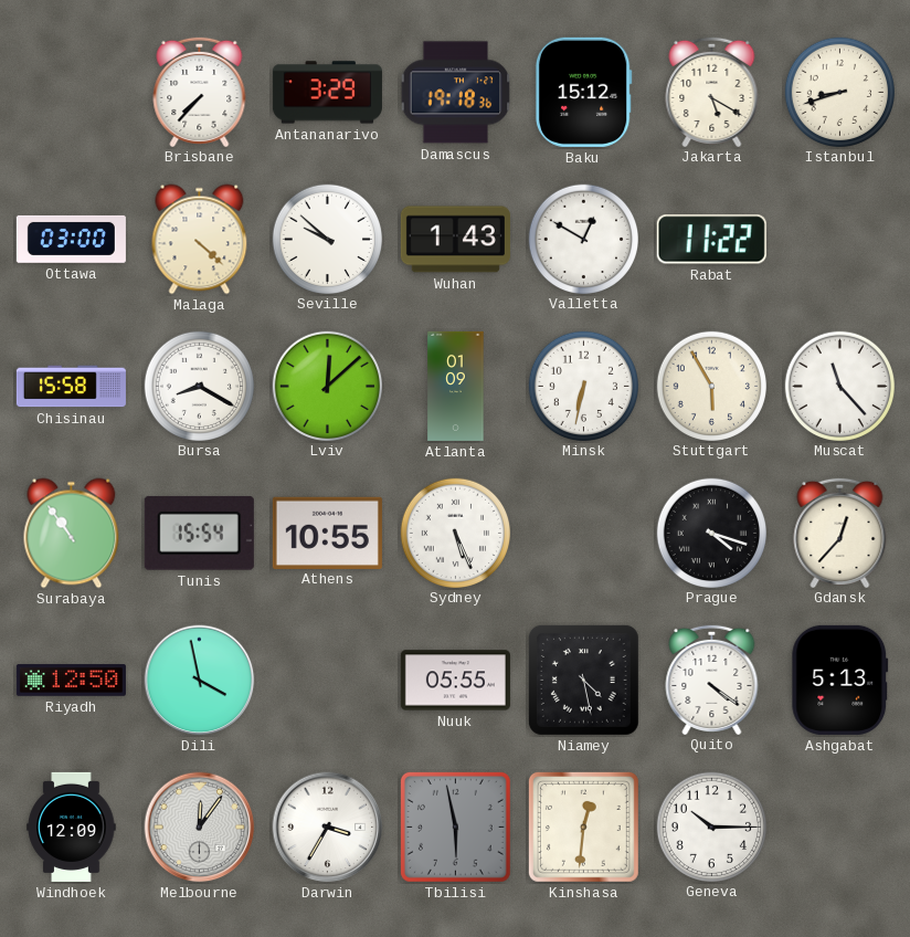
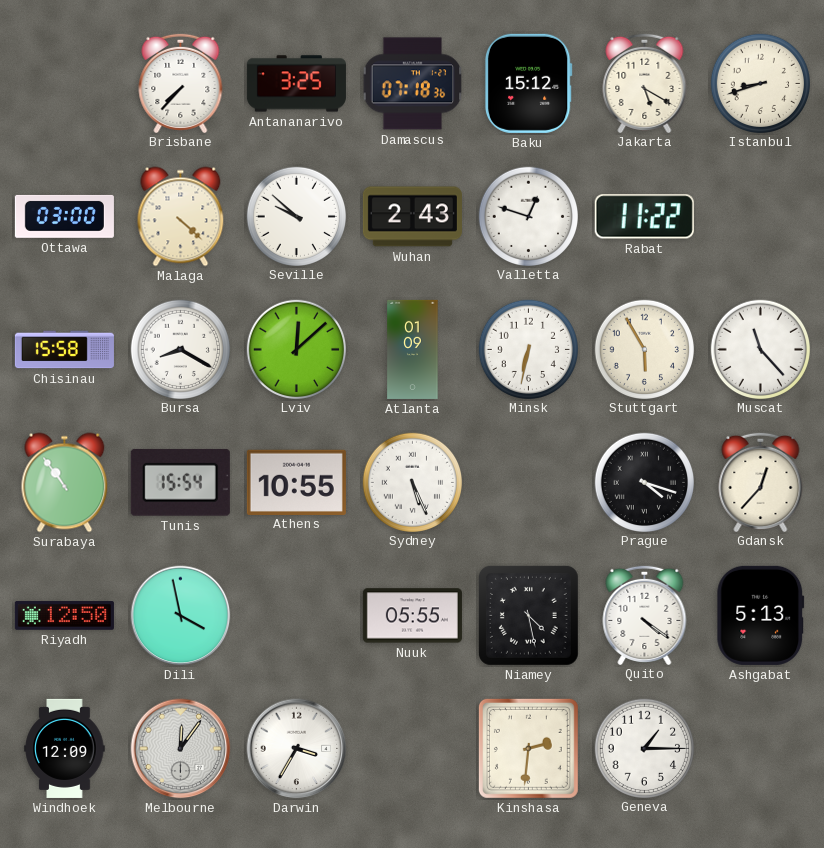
Antananarivo: 3:29 -> 3:25 (296, 84)
Damascus: 19:18 -> 07:18 (413, 84)
Wuhan: 1:43 -> 2:43 (412, 217)
Valletta: 12:50 -> 12:48 (528, 216)
Tbilisi: 5:58 -> none (455, 827)
Kinshasa: 12:31 -> 2:31 (528, 748)
Geneva: 10:15 -> 1:15 (644, 748)
